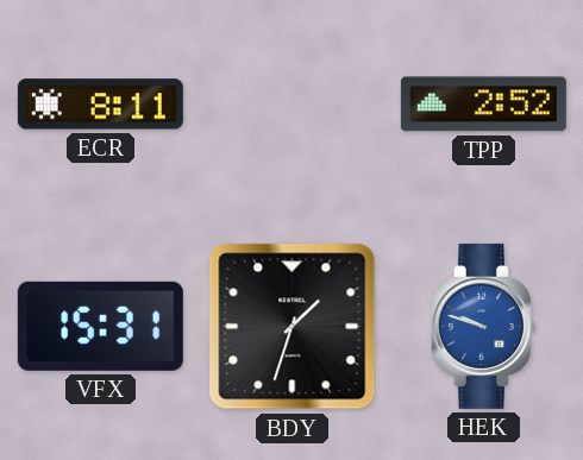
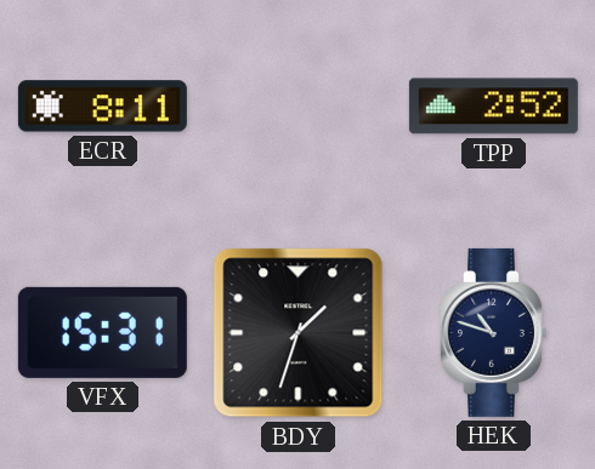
HEK: 9:48 -> 10:48 (493, 332)
HEK dial: blue -> navy (493, 332)
